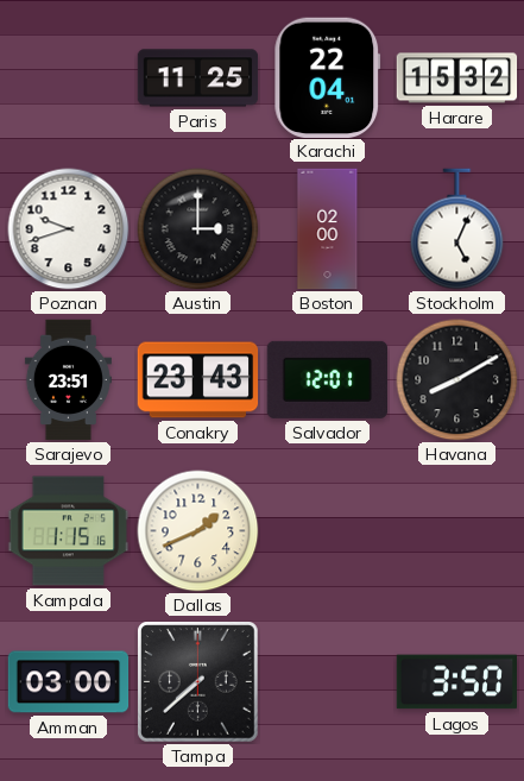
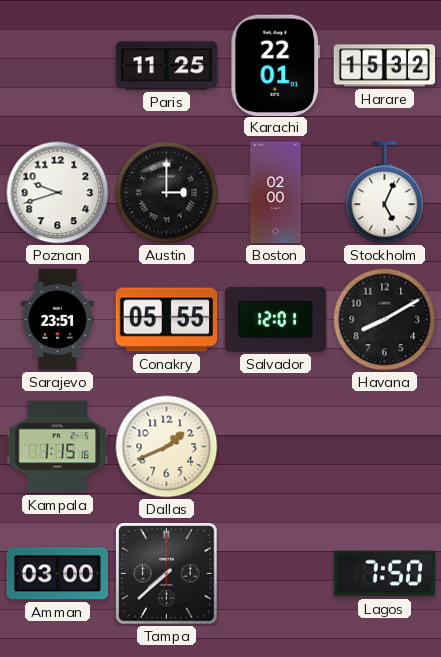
Karachi: 22:04 -> 22:01 (276, 65)
Conakry: 23:43 -> 05:55 (167, 320)
Lagos: 3:50 -> 7:50 (384, 574)
